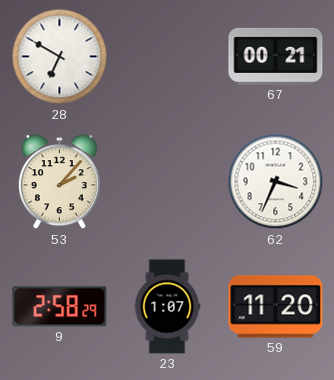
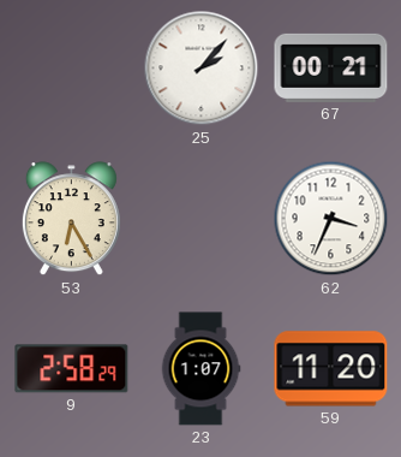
28: 6:50 -> none (60, 57)
25: none -> 2:07 (202, 69)
53: 2:07 -> 6:25 (71, 219)
